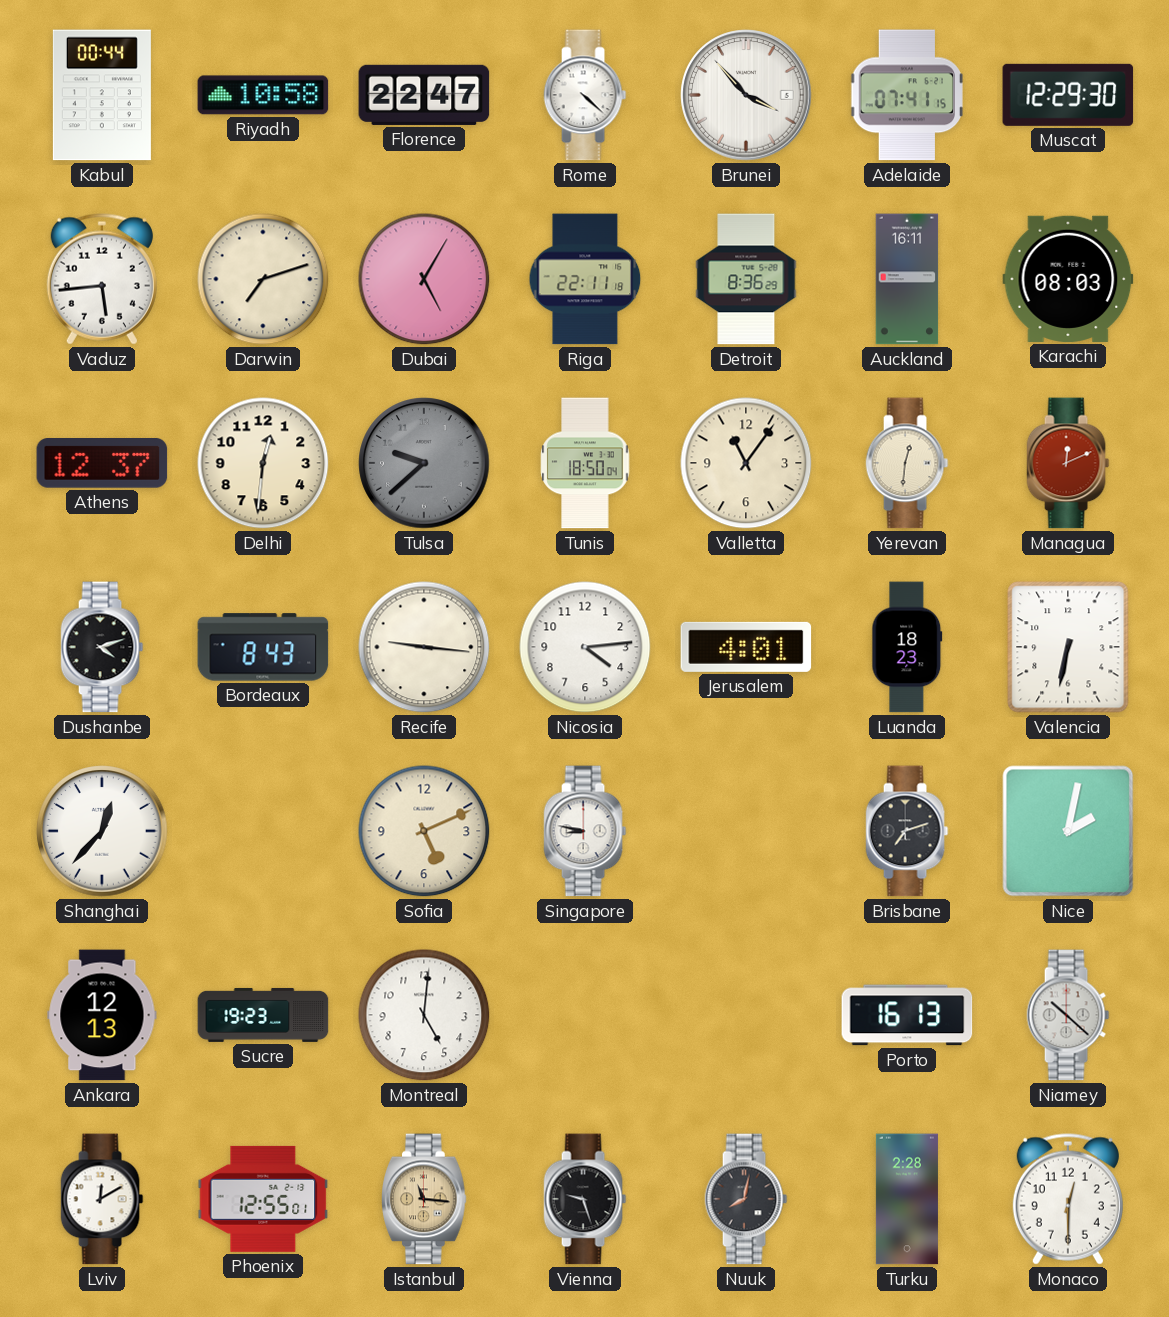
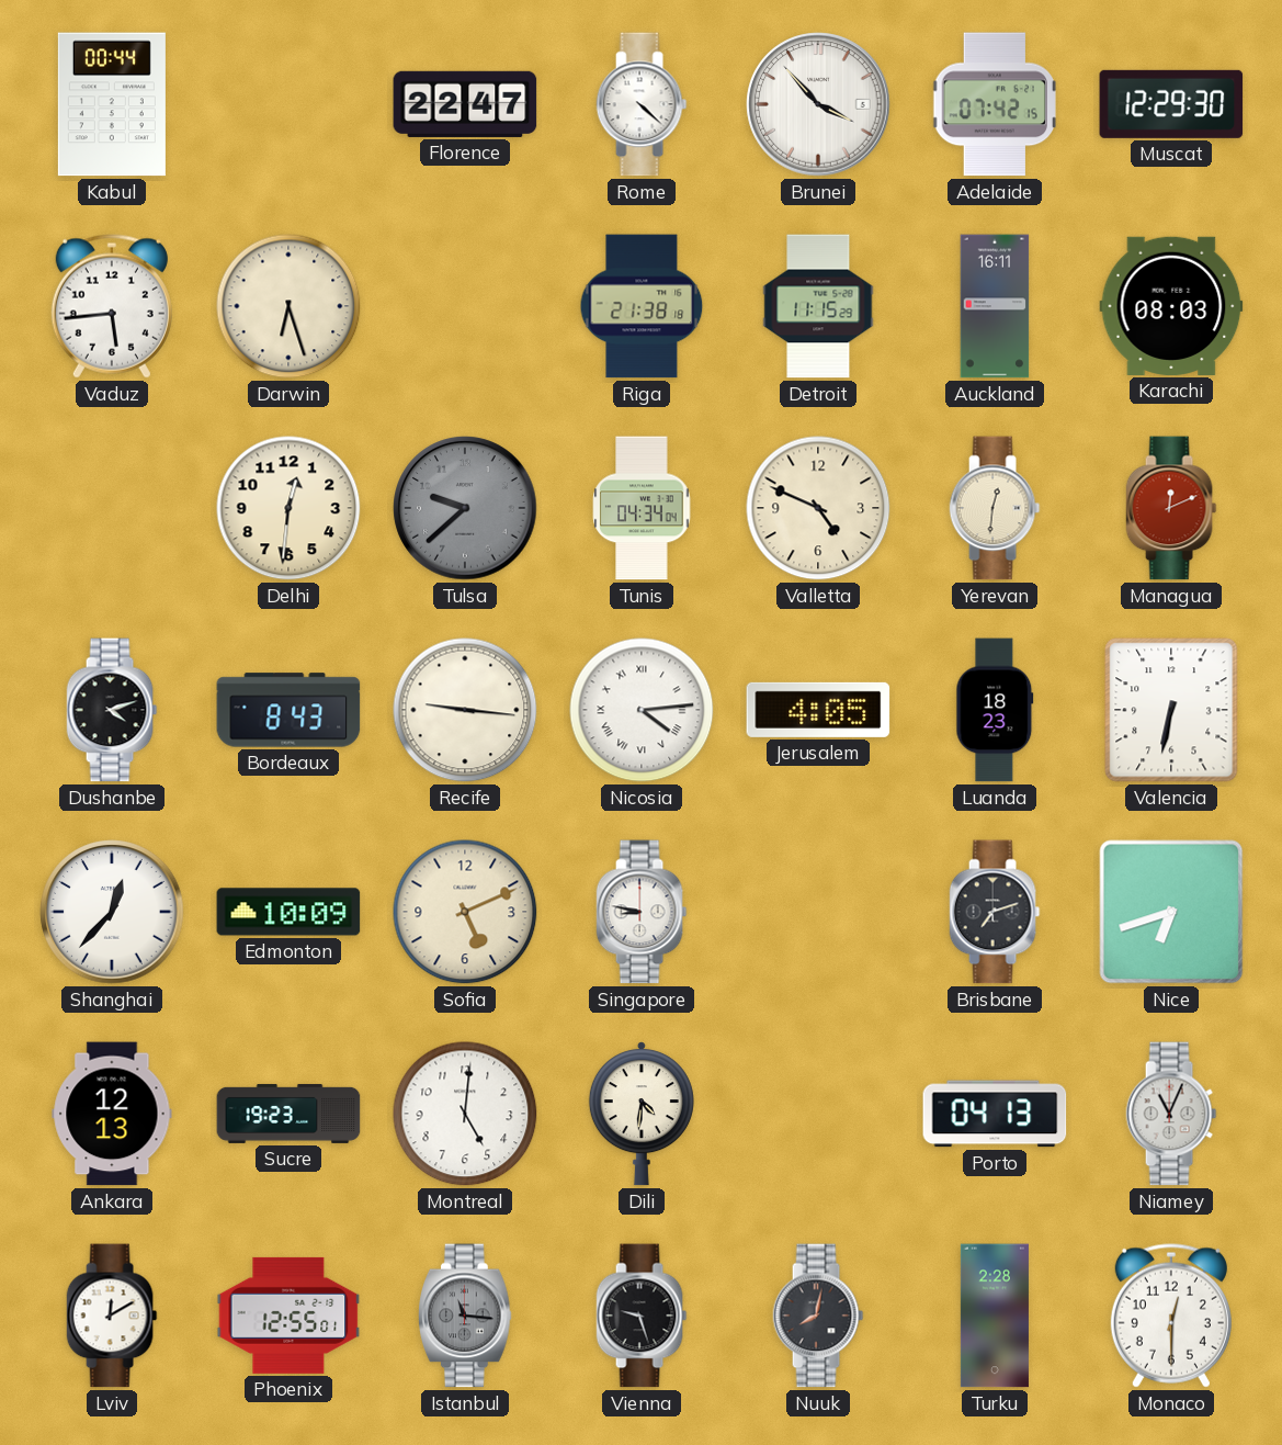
Riyadh: 10:58 -> none (263, 95)
Adelaide: 07:41 -> 07:42 (994, 104)
Darwin: 7:12 -> 6:27 (288, 306)
Dubai: 5:05 -> none (424, 279)
Riga: 22:11 -> 21:38 (642, 306)
Detroit: 8:36 -> 11:15 (818, 306)
Athens: 12:37 -> none (102, 464)
Tunis: 18:50 -> 04:34 (642, 508)
Valletta: 11:06 -> 4:49 (818, 508)
Nicosia numerals: Arabic -> Roman (642, 710)
Jerusalem: 4:01 -> 4:05 (818, 710)
Edmonton: none -> 10:09 (288, 912)
Nice: 2:02 -> 6:42 (1171, 912)
Dili: none -> 4:31 (642, 1114)
Porto: 16:13 -> 04:13 (995, 1114)
Niamey: 10:22 -> 11:04 (1171, 1114)
Istanbul dial: champagne -> grey (465, 1316)
